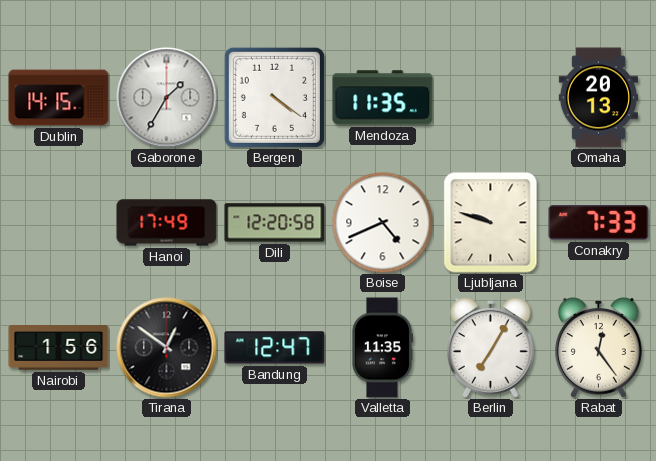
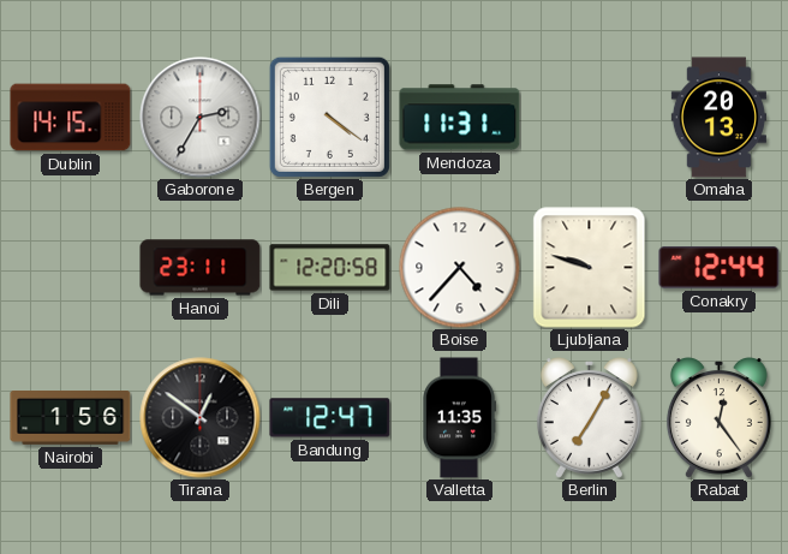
Gaborone: 1:35 -> 2:35 (201, 118)
Mendoza: 11:35 -> 11:31 (460, 118)
Hanoi: 17:49 -> 23:11 (201, 268)
Boise: 4:41 -> 4:37 (460, 268)
Conakry: 7:33 -> 12:44 (720, 268)
